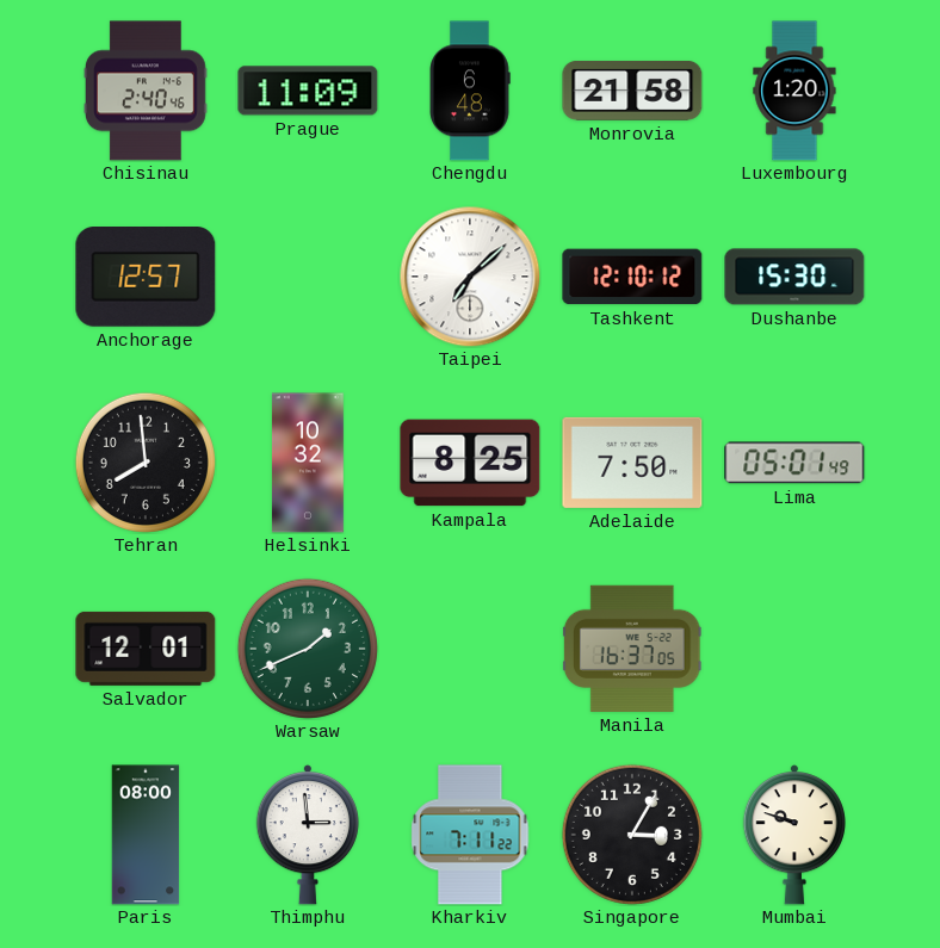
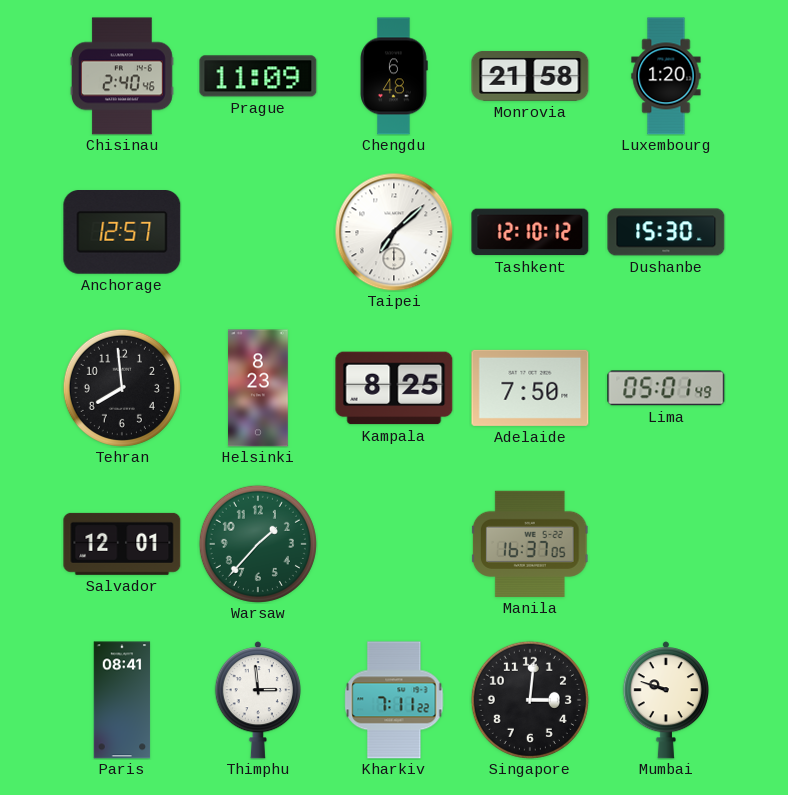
Helsinki: 10:32 -> 8:23 (258, 388)
Warsaw: 1:41 -> 1:37 (258, 544)
Paris: 08:00 -> 08:41 (122, 700)
Singapore: 3:05 -> 3:01 (530, 700)
